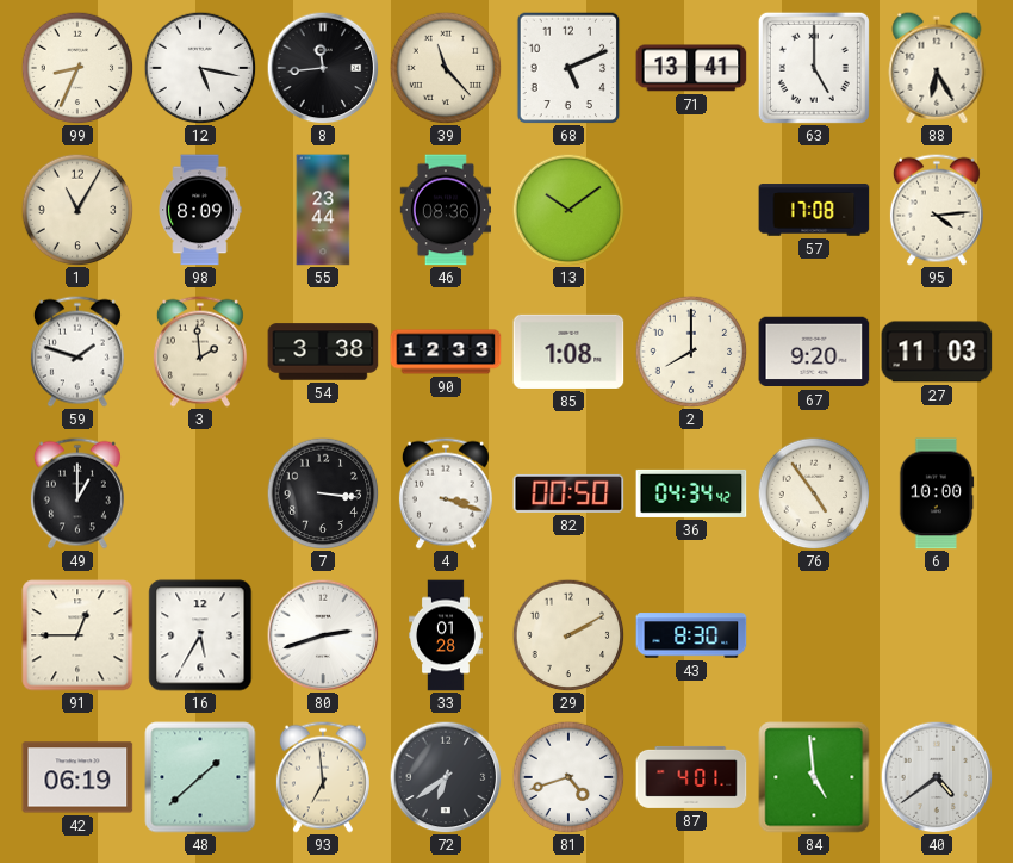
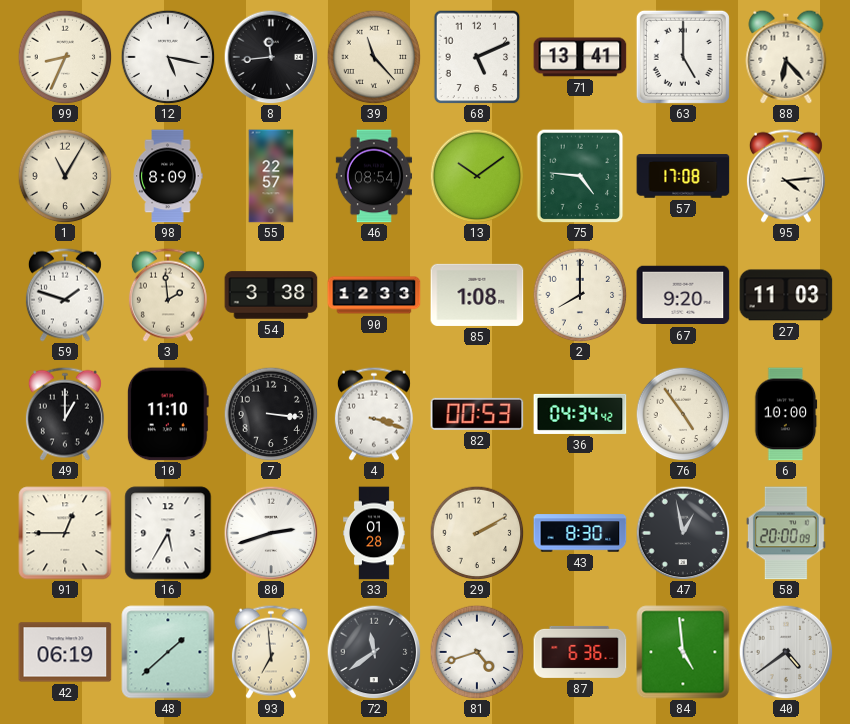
88: 6:25 -> 6:23 (786, 57)
55: 23:44 -> 22:57 (271, 176)
46: 08:36 -> 08:54 (373, 176)
75: none -> 4:46 (580, 176)
10: none -> 11:10 (168, 414)
82: 00:50 -> 00:53 (477, 414)
47: none -> 12:58 (683, 533)
58: none -> 20:00 (786, 533)
72: 6:39 -> 11:39 (374, 652)
87: 4:01 -> 6:36 (580, 652)
